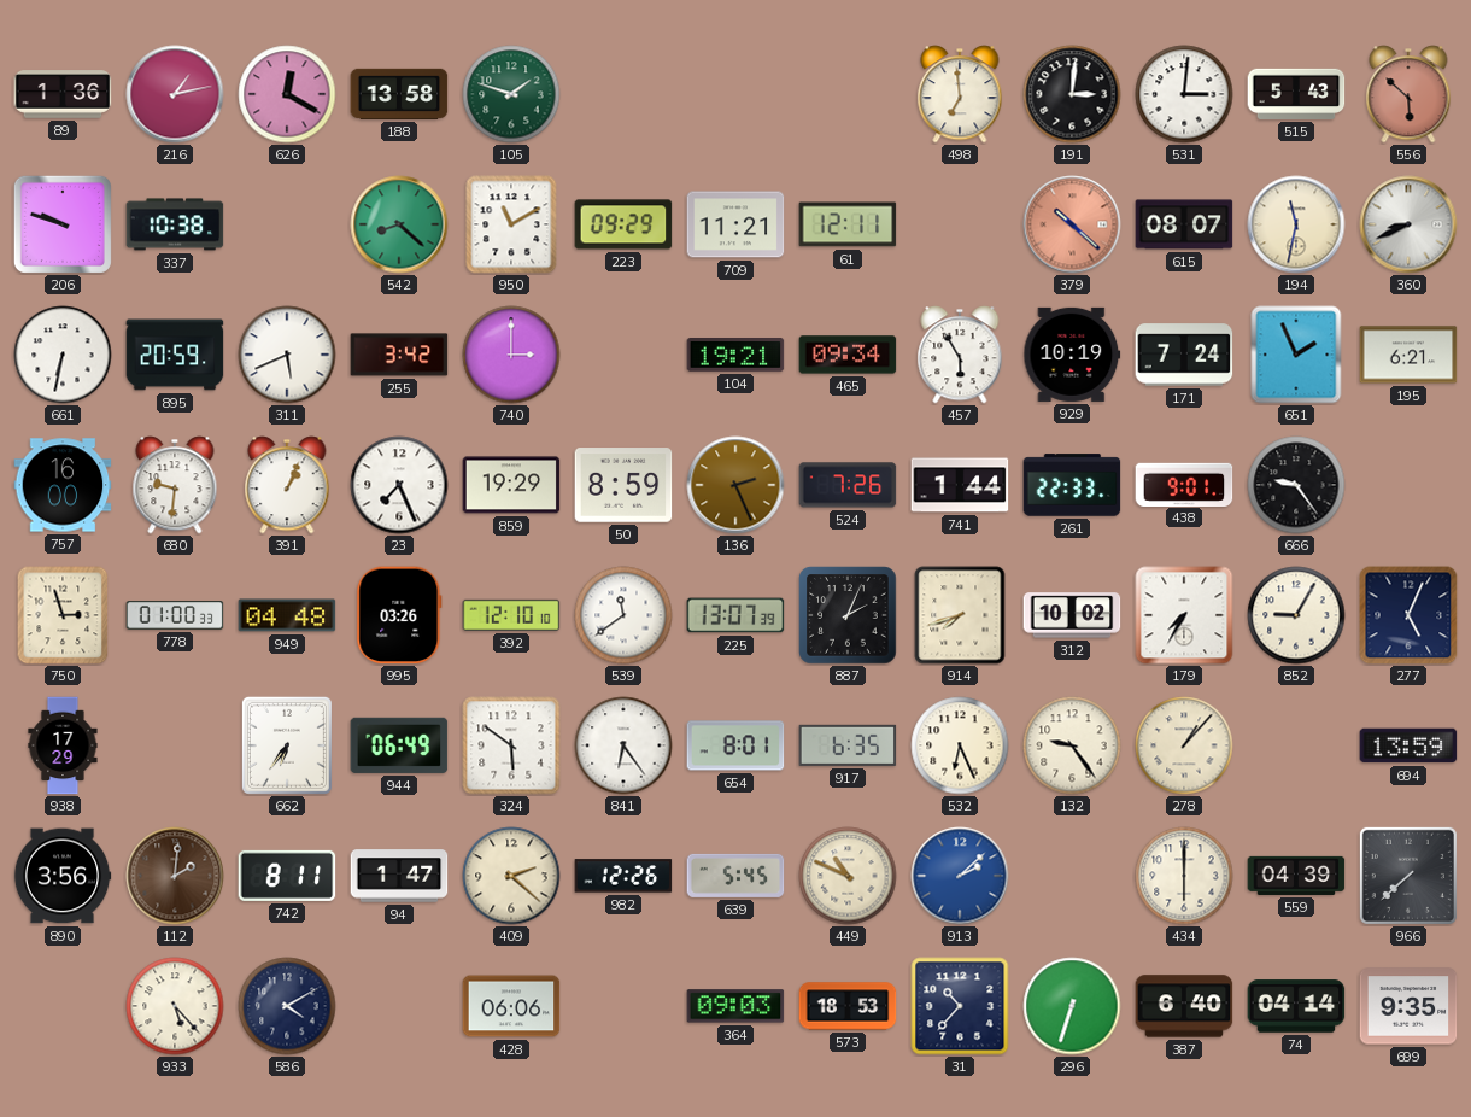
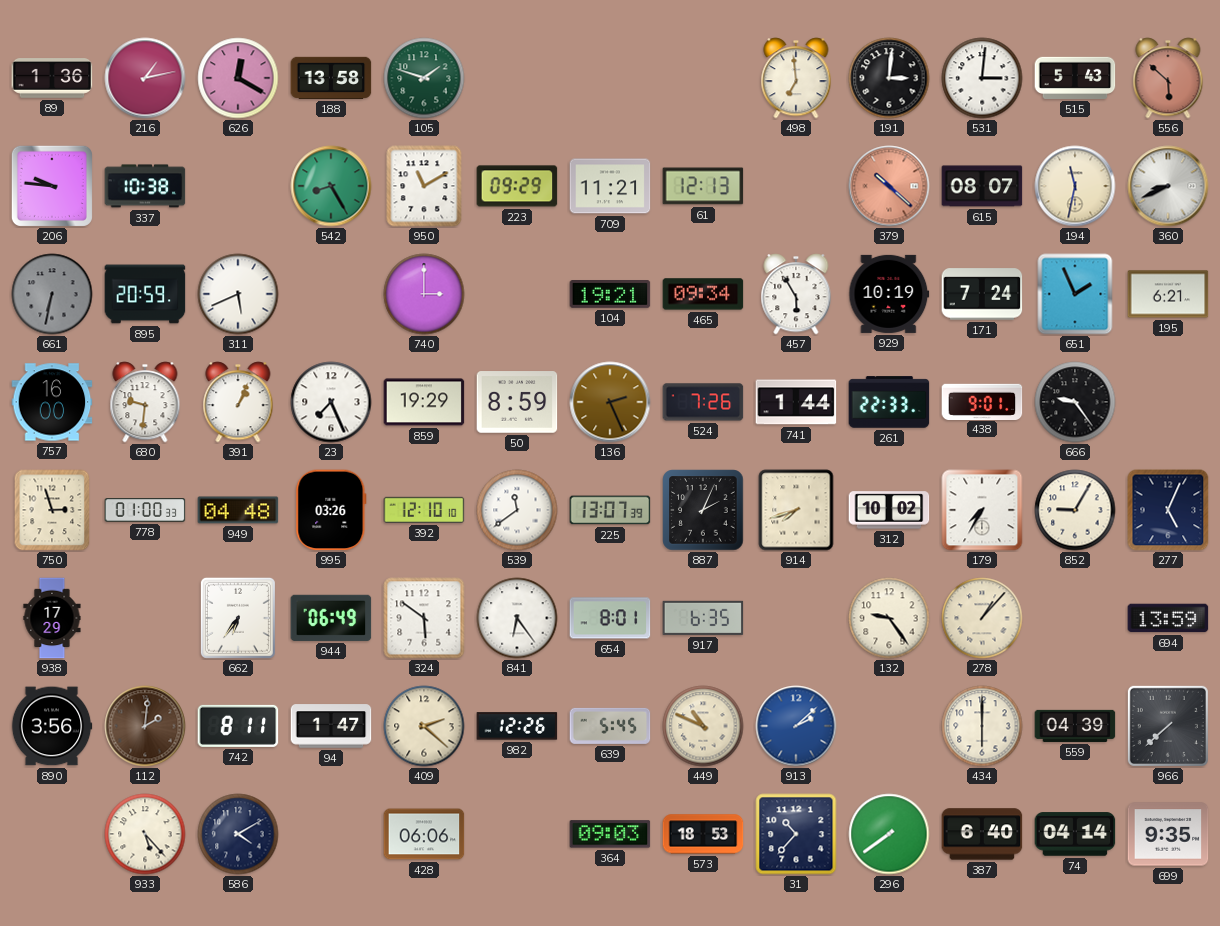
206: 9:48 -> 9:46 (52, 186)
542: 8:22 -> 8:25 (331, 186)
61: 12:11 -> 12:13 (703, 186)
661 dial: white -> grey (52, 294)
255: 3:42 -> none (399, 355)
532: 6:26 -> none (960, 745)
296: 6:33 -> 7:39 (889, 834)
